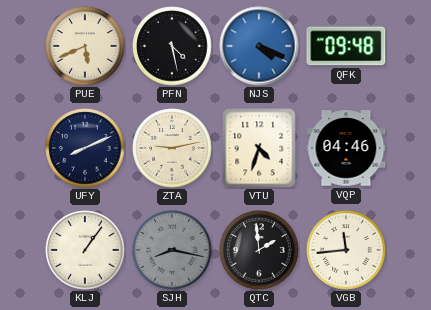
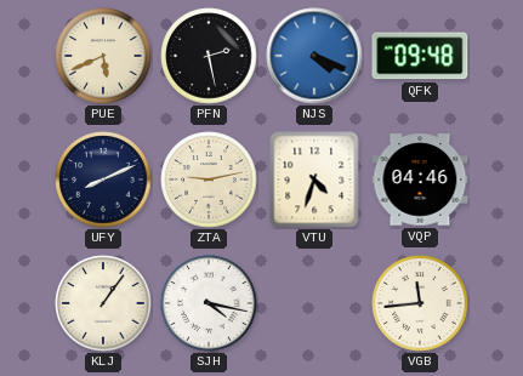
PFN: 4:28 -> 2:28 (209, 56)
SJH: 8:17 -> 4:17 (209, 303)
SJH dial: grey -> white (209, 303)
QTC: 1:59 -> none (259, 250)
